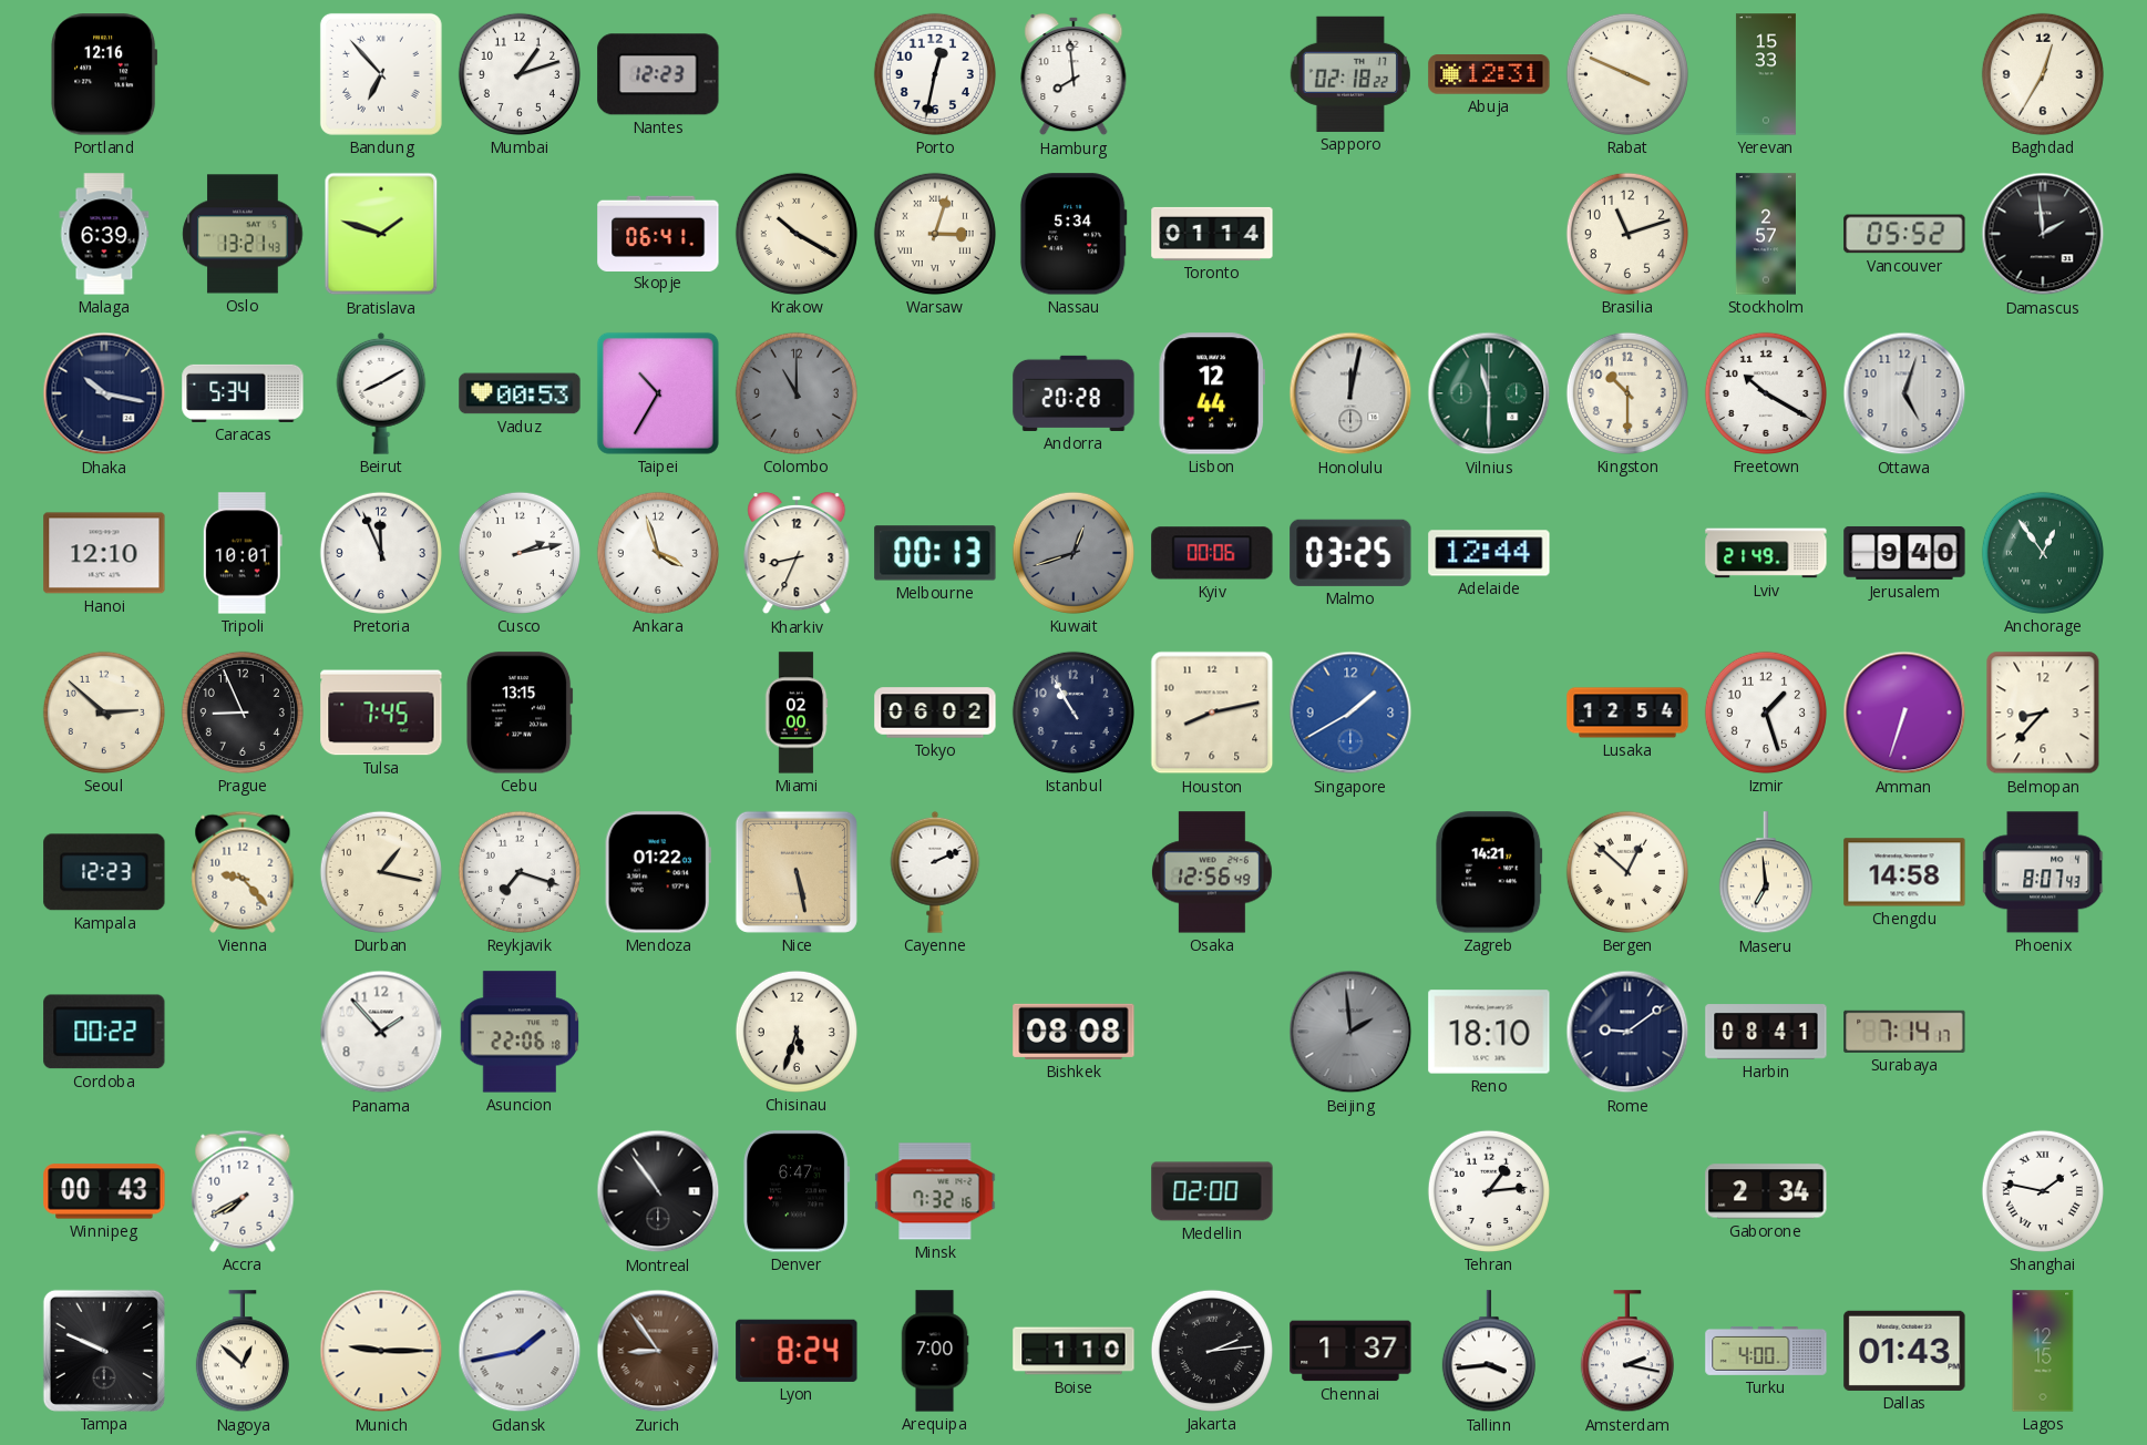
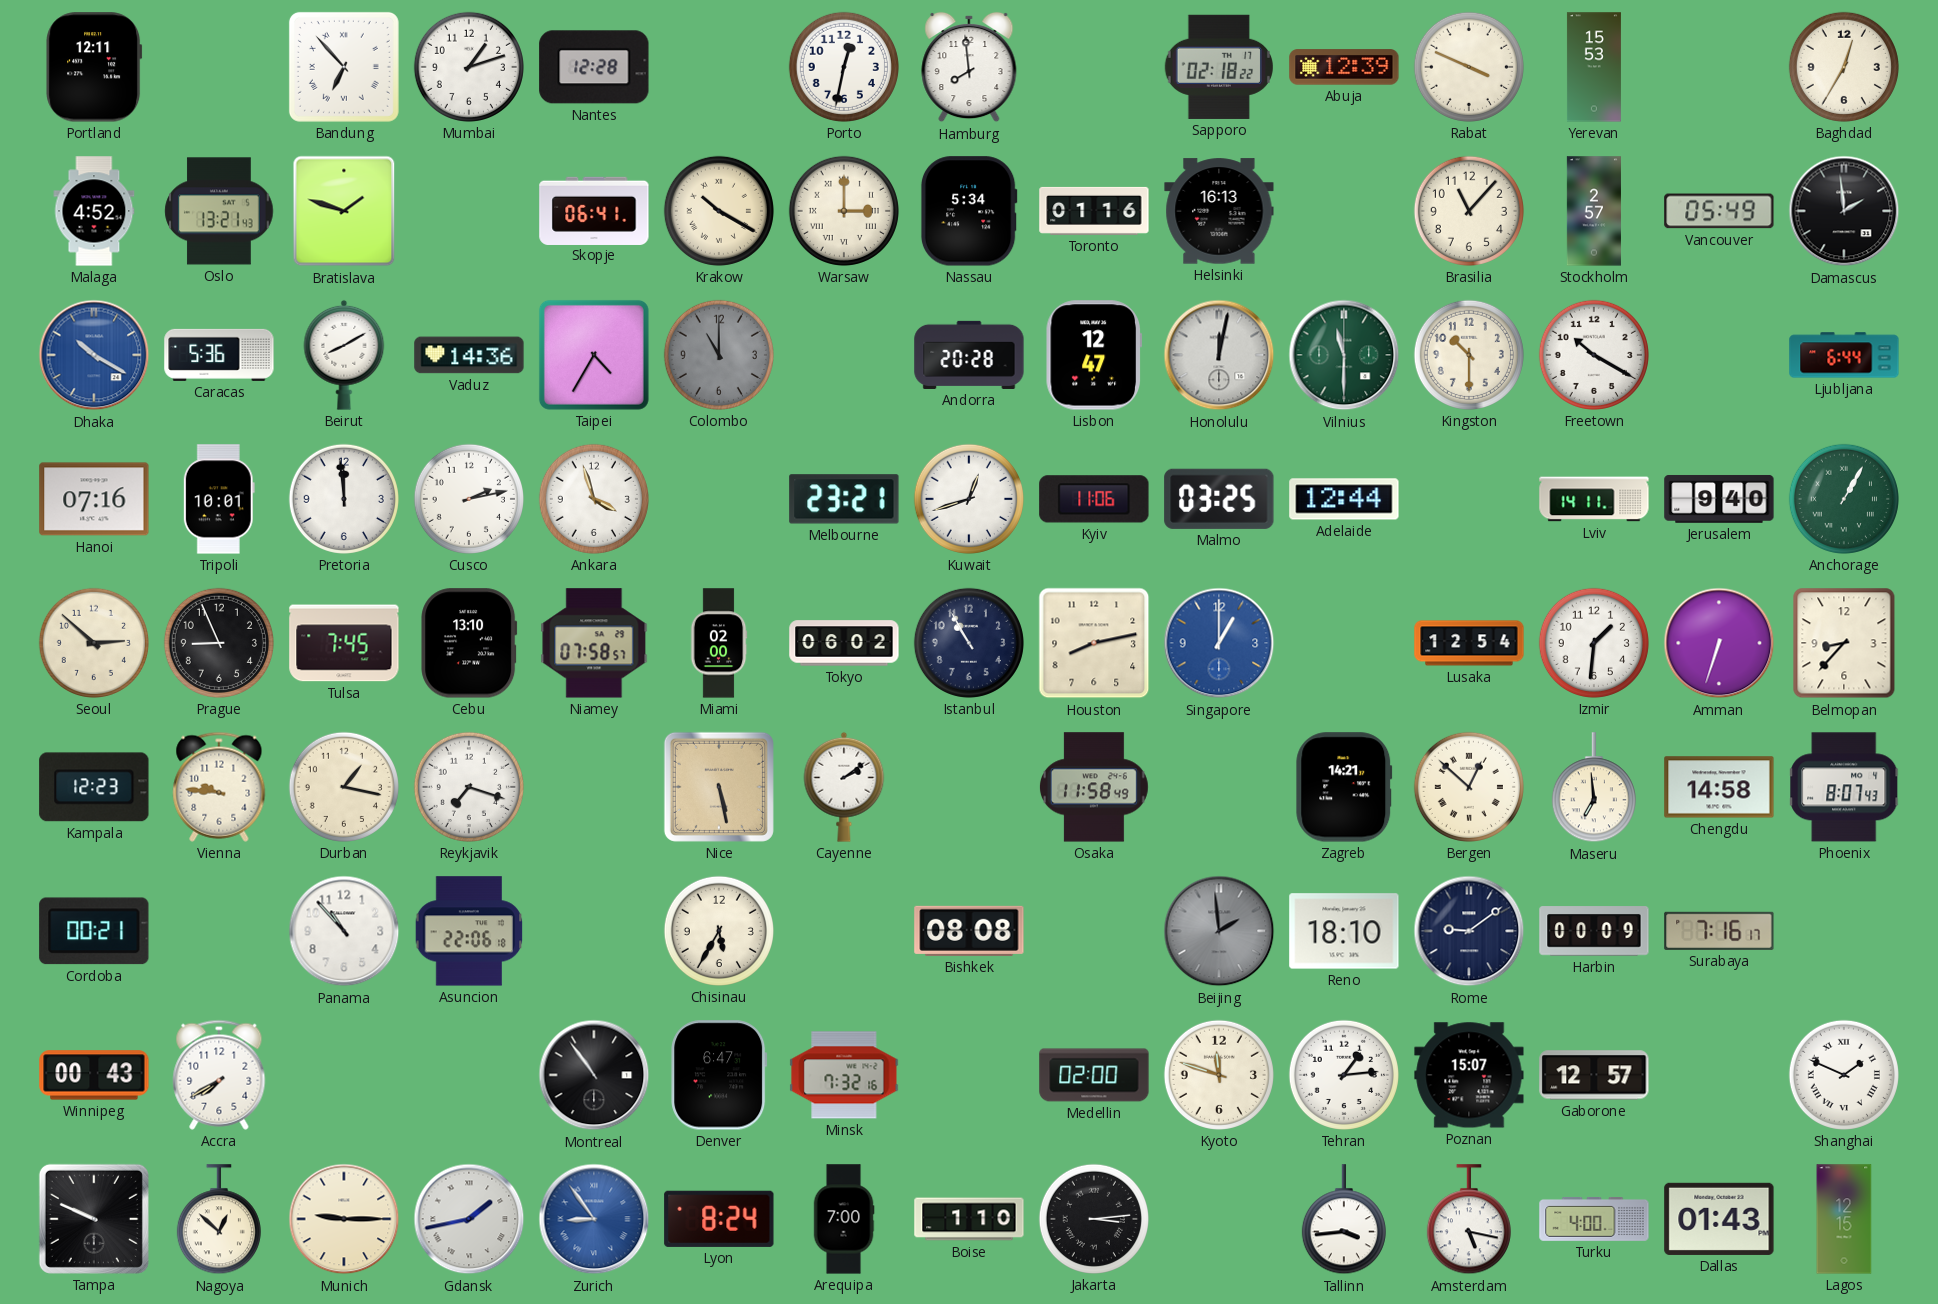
Portland: 12:16 -> 12:11 (94, 67)
Nantes: 12:23 -> 12:28 (594, 67)
Abuja: 12:31 -> 12:39 (1344, 67)
Yerevan: 15:33 -> 15:53 (1594, 67)
Malaga: 6:39 -> 4:52 (94, 211)
Warsaw: 3:03 -> 3:00 (844, 211)
Toronto: 01:14 -> 01:16 (1094, 211)
Helsinki: none -> 16:13 (1219, 211)
Brasilia: 11:12 -> 11:07 (1469, 211)
Vancouver: 05:52 -> 05:49 (1719, 211)
Dhaka: 10:17 -> 10:20 (94, 355)
Dhaka dial: navy -> blue (94, 355)
Caracas: 5:34 -> 5:36 (219, 355)
Vaduz: 00:53 -> 14:36 (469, 355)
Taipei: 10:35 -> 4:35 (594, 355)
Lisbon: 12:44 -> 12:47 (1094, 355)
Ottawa: 5:03 -> none (1904, 393)
Ljubljana: none -> 6:44 (1844, 355)
Hanoi: 12:10 -> 07:16 (94, 499)
Pretoria: 11:56 -> 11:59 (344, 499)
Kharkiv: 8:34 -> none (797, 553)
Melbourne: 00:13 -> 23:21 (844, 499)
Kuwait dial: grey -> white (969, 499)
Kyiv: 00:06 -> 11:06 (1094, 499)
Lviv: 21:49 -> 14:11 (1594, 499)
Anchorage: 12:54 -> 1:05 (1844, 499)
Cebu: 13:15 -> 13:10 (469, 643)
Niamey: none -> 07:58 (594, 643)
Singapore: 1:40 -> 1:00 (1219, 643)
Izmir: 1:27 -> 1:31 (1594, 643)
Vienna: 9:23 -> 9:46 (219, 787)
Mendoza: 01:22 -> none (658, 872)
Cayenne: 2:11 -> 2:09 (844, 787)
Osaka: 12:56 -> 11:58 (1094, 787)
Cordoba: 00:22 -> 00:21 (94, 931)
Panama: 1:53 -> 10:53 (344, 931)
Chisinau: 5:33 -> 5:35 (719, 931)
Harbin: 08:41 -> 00:09 (1594, 931)
Surabaya: 7:14 -> 7:16 (1719, 931)
Kyoto: none -> 11:48 (1219, 1075)
Poznan: none -> 15:07 (1469, 1075)
Gaborone: 2:34 -> 12:57 (1594, 1075)
Shanghai: 1:47 -> 1:49 (1844, 1075)
Zurich dial: brown -> blue (594, 1219)
Jakarta: 2:14 -> 3:14 (1094, 1219)
Chennai: 1:37 -> none (1350, 1351)
Amsterdam: 2:17 -> 5:17 (1469, 1220)
